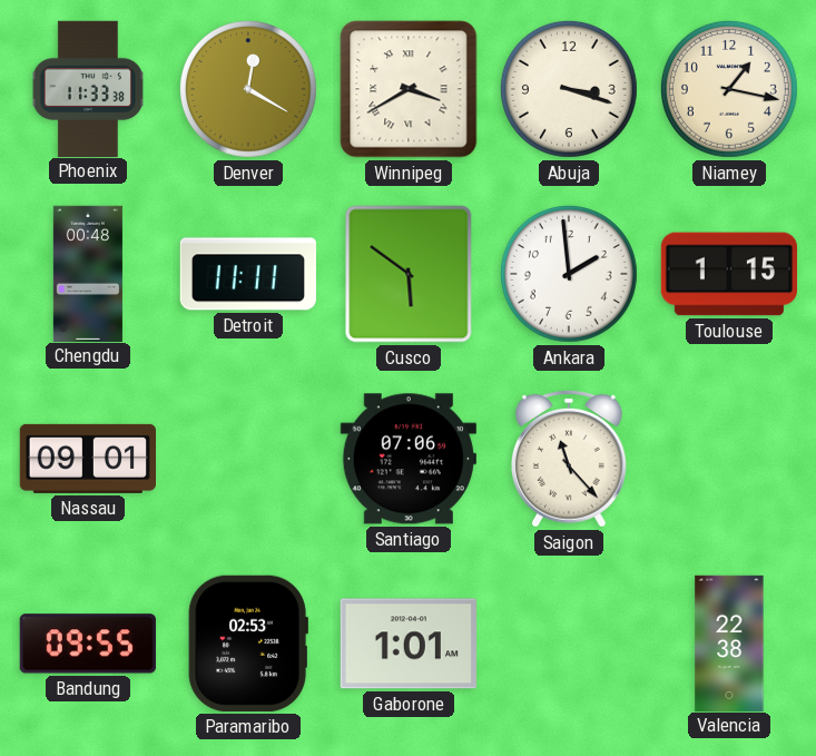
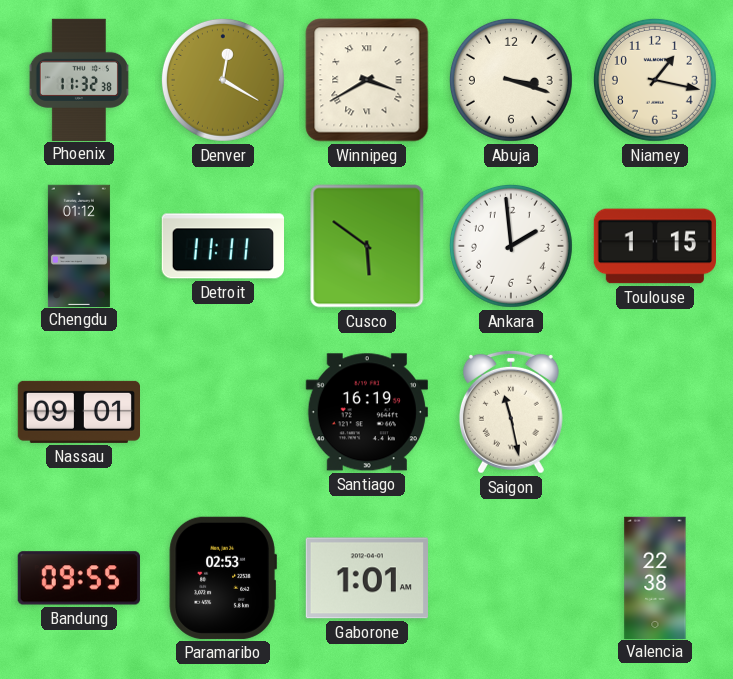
Phoenix: 11:33 -> 11:32 (79, 79)
Chengdu: 00:48 -> 01:12 (79, 245)
Santiago: 07:06 -> 16:19 (367, 412)
Saigon: 11:23 -> 11:28 (511, 412)
